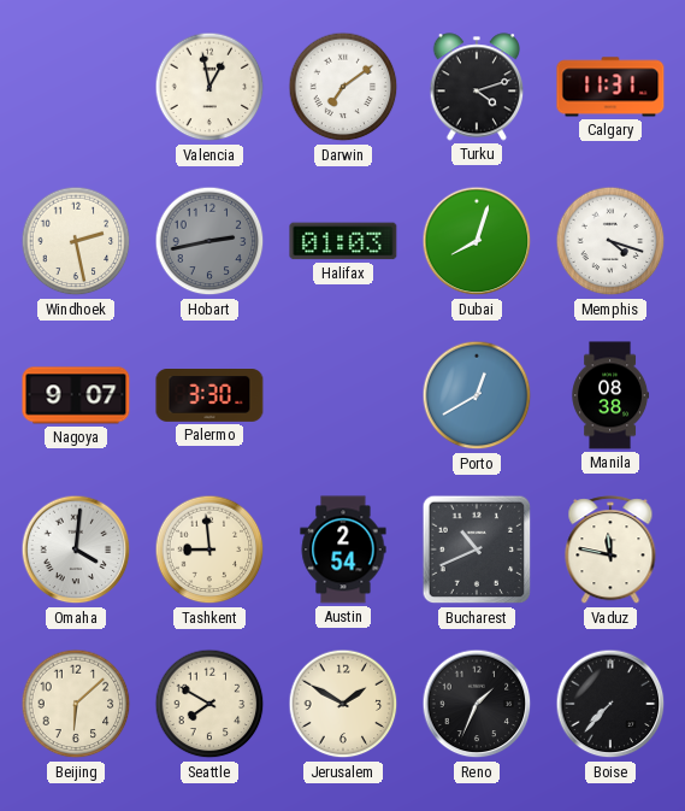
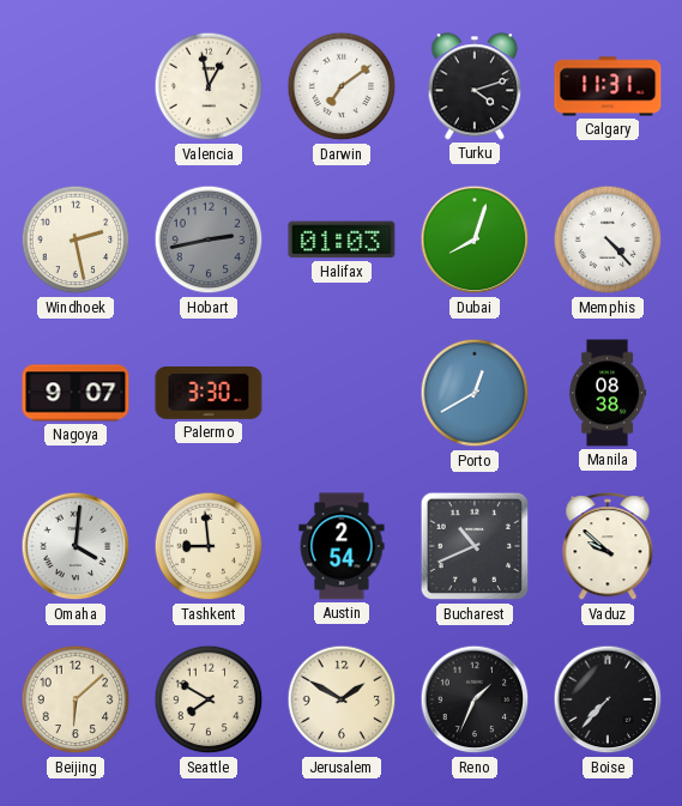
Memphis: 4:18 -> 4:23 (608, 240)
Vaduz: 11:47 -> 9:52 (608, 547)
